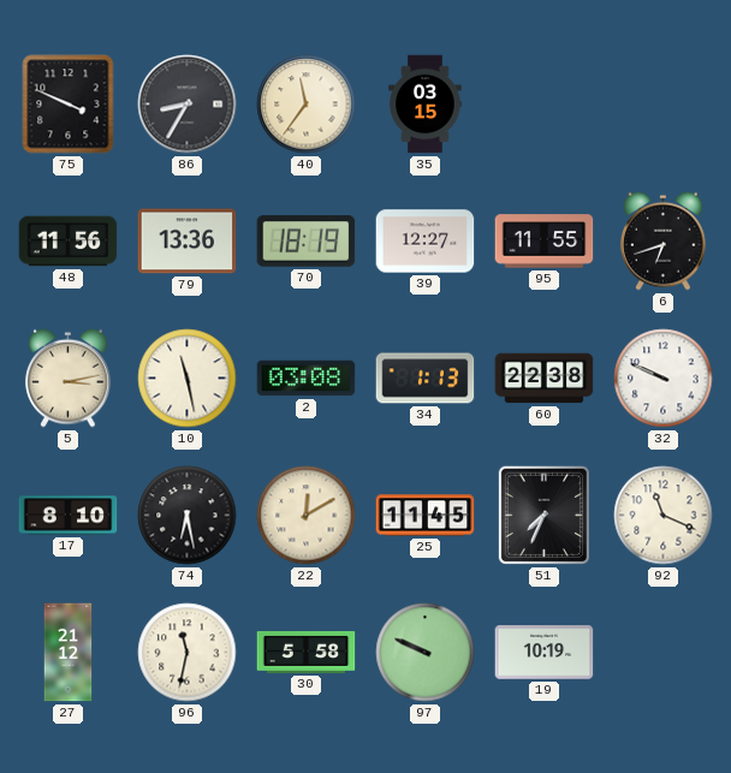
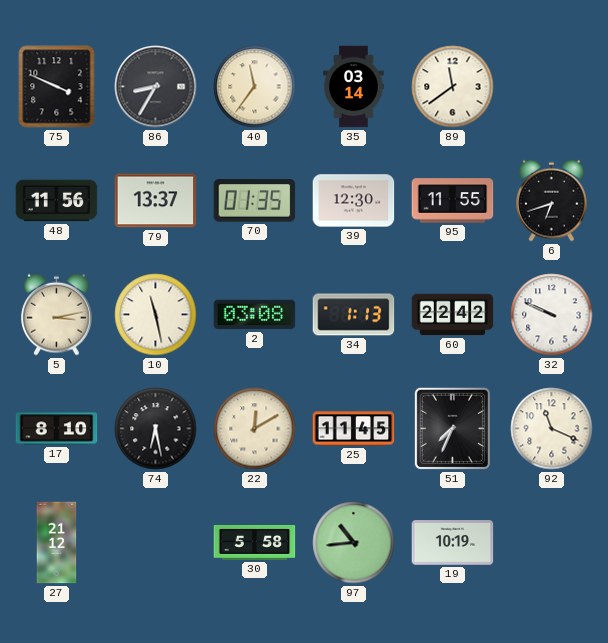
35: 03:15 -> 03:14 (354, 87)
89: none -> 11:39 (453, 87)
79: 13:36 -> 13:37 (156, 201)
70: 18:19 -> 01:35 (255, 201)
39: 12:27 -> 12:30 (354, 201)
60: 22:38 -> 22:42 (453, 315)
96: 11:32 -> none (188, 653)
97: 9:49 -> 10:44 (354, 543)
